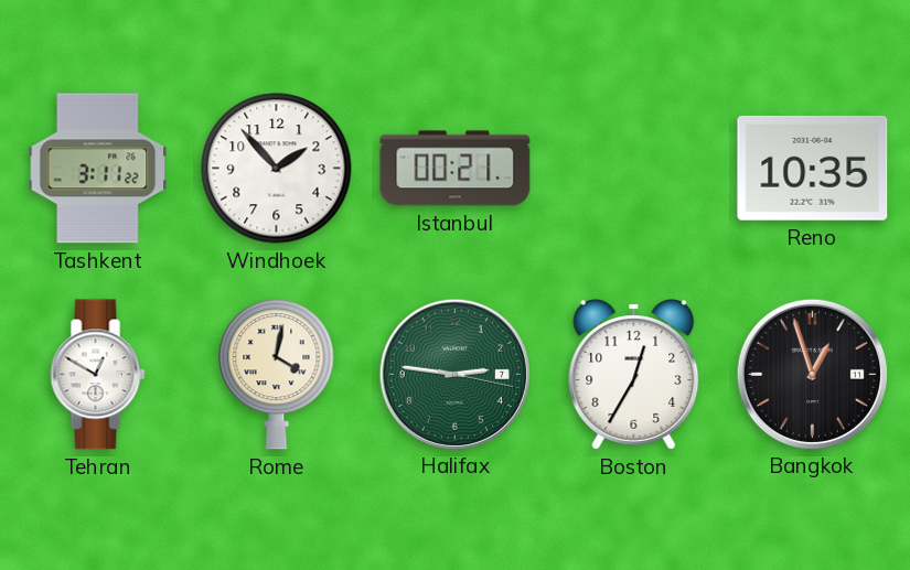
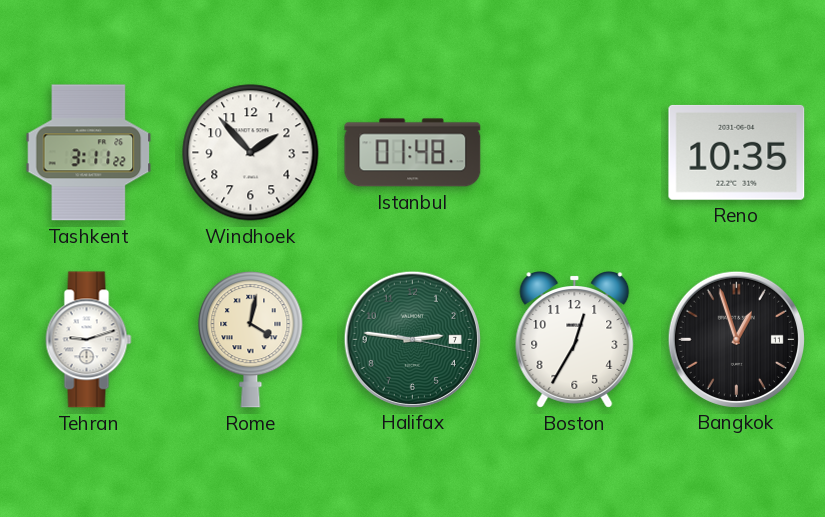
Istanbul: 00:21 -> 01:48 (413, 153)
Tehran: 12:50 -> 9:12 (89, 340)
